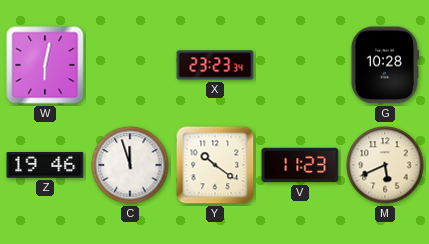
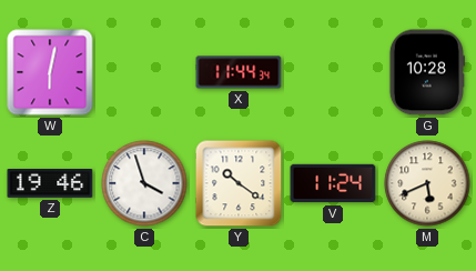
X: 23:23 -> 11:44 (239, 72)
C: 11:57 -> 3:57 (144, 183)
V: 11:23 -> 11:24 (333, 183)
